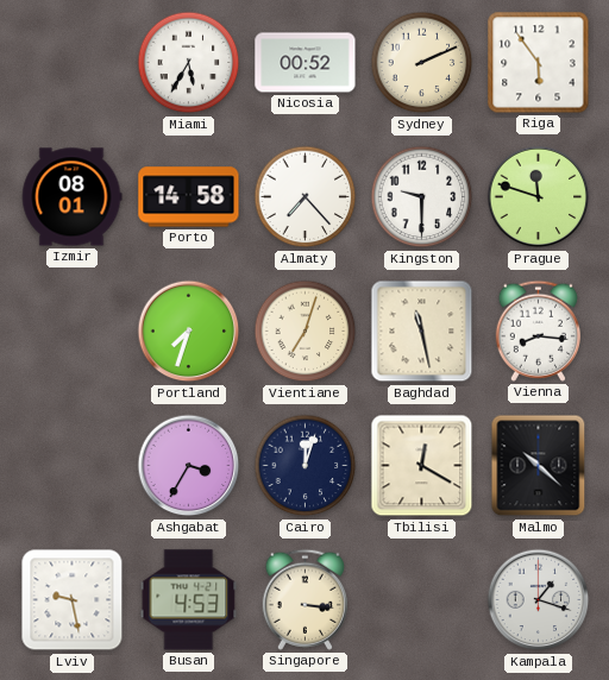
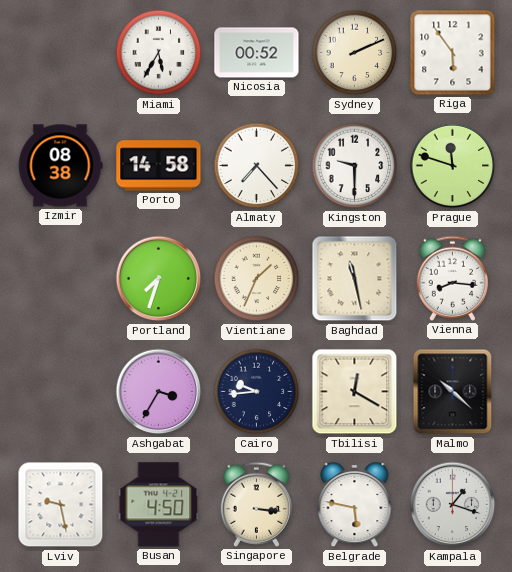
Izmir: 08:01 -> 08:38 (60, 166)
Vientiane: 7:03 -> 1:34 (257, 279)
Cairo: 12:03 -> 9:44 (257, 392)
Busan: 4:53 -> 4:50 (159, 505)
Belgrade: none -> 5:47 (355, 505)
